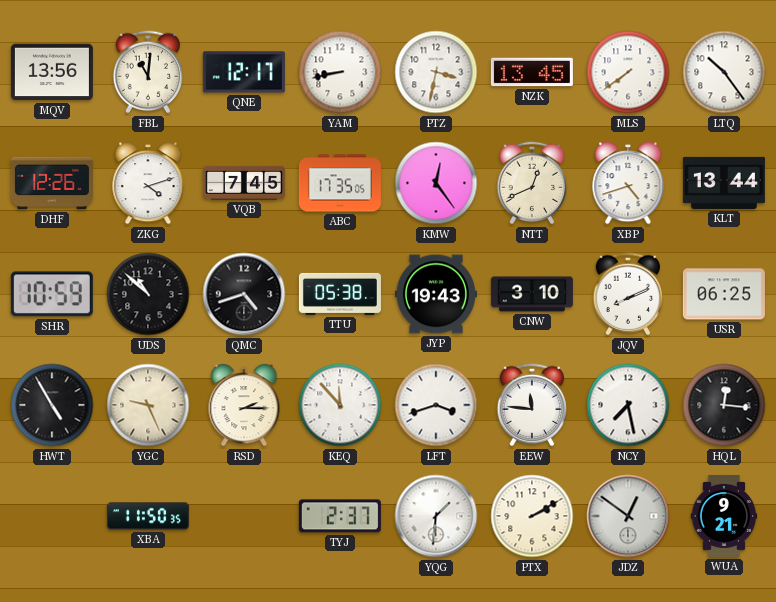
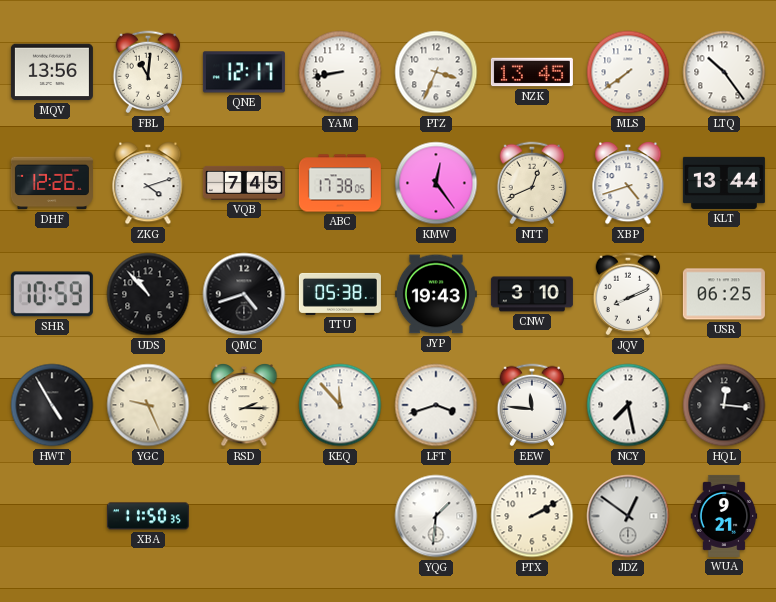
PTZ: 3:32 -> 3:34 (436, 72)
ABC: 17:35 -> 17:38 (340, 183)
UDS: 10:52 -> 10:53 (148, 294)
TYJ: 2:37 -> none (340, 516)
